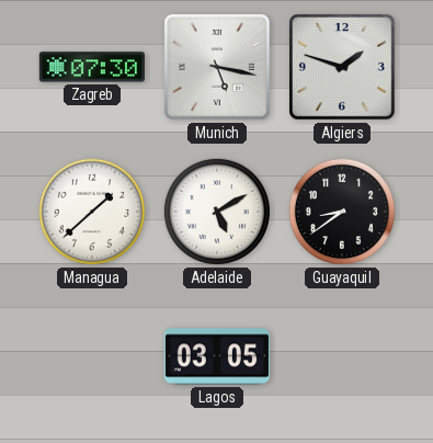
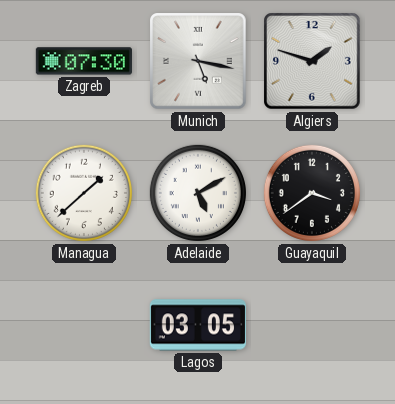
Guayaquil: 8:39 -> 3:39 (312, 193)
